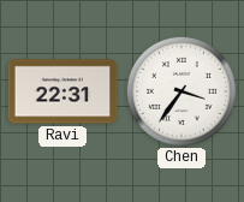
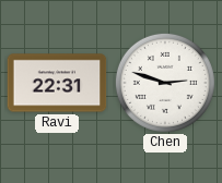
Chen: 3:36 -> 2:48 (165, 83)
